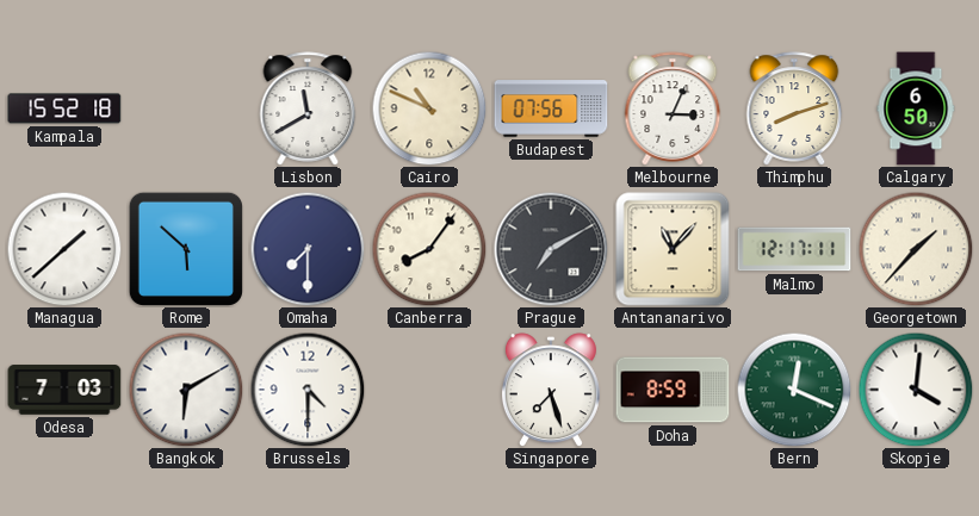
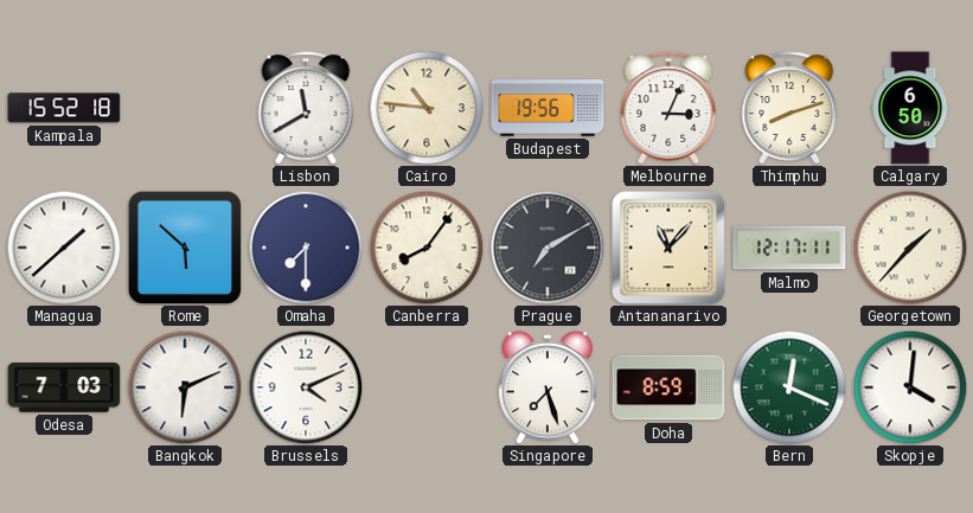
Cairo: 10:49 -> 10:46 (427, 108)
Budapest: 07:56 -> 19:56 (548, 108)
Bangkok: 6:10 -> 6:11 (185, 387)
Brussels: 4:30 -> 4:11 (306, 387)
